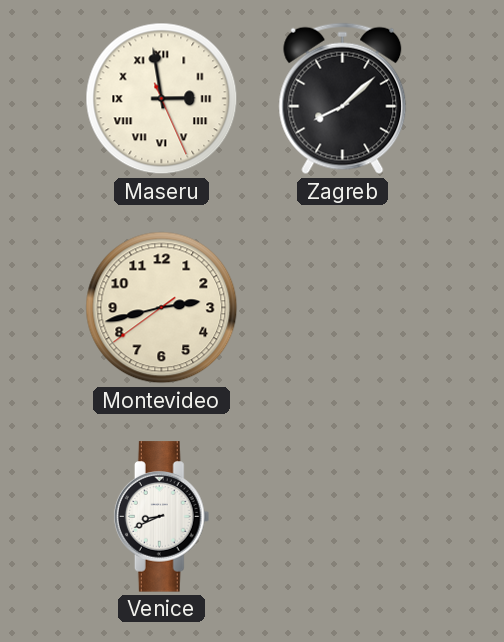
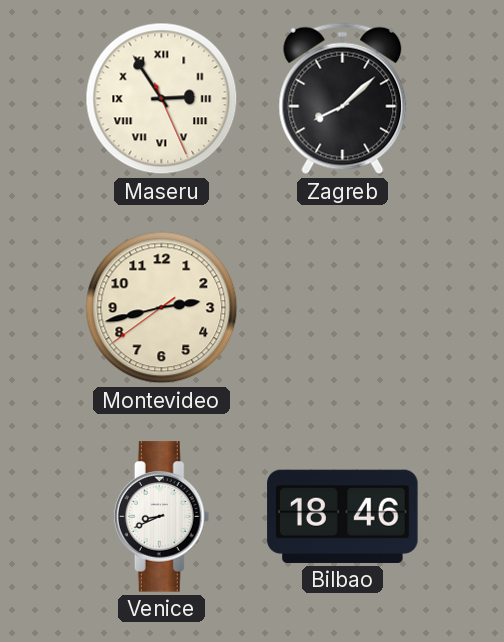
Maseru: 2:58 -> 2:54 (162, 99)
Bilbao: none -> 18:46 (343, 516)
